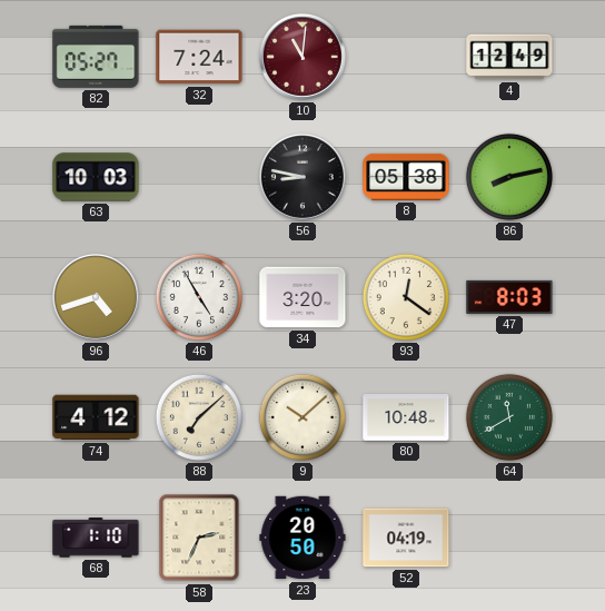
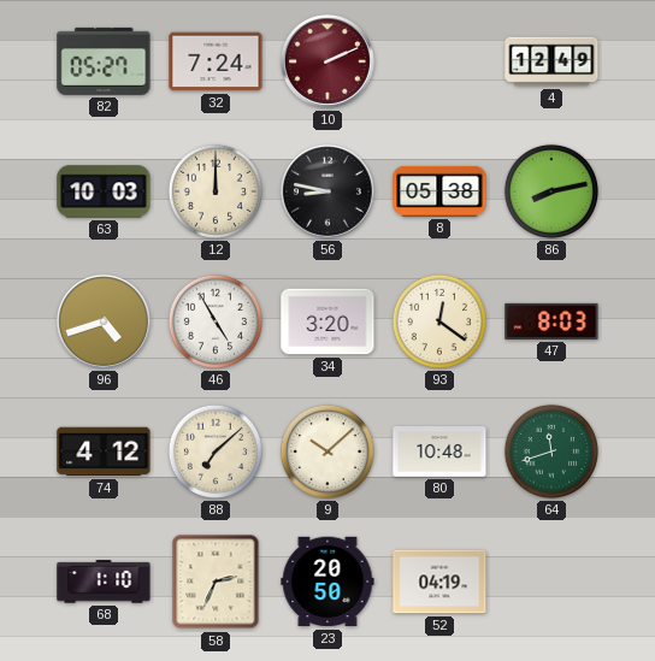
10: 11:01 -> 2:11 (327, 61)
12: none -> 12:00 (216, 191)
64: 11:40 -> 11:42 (551, 452)
